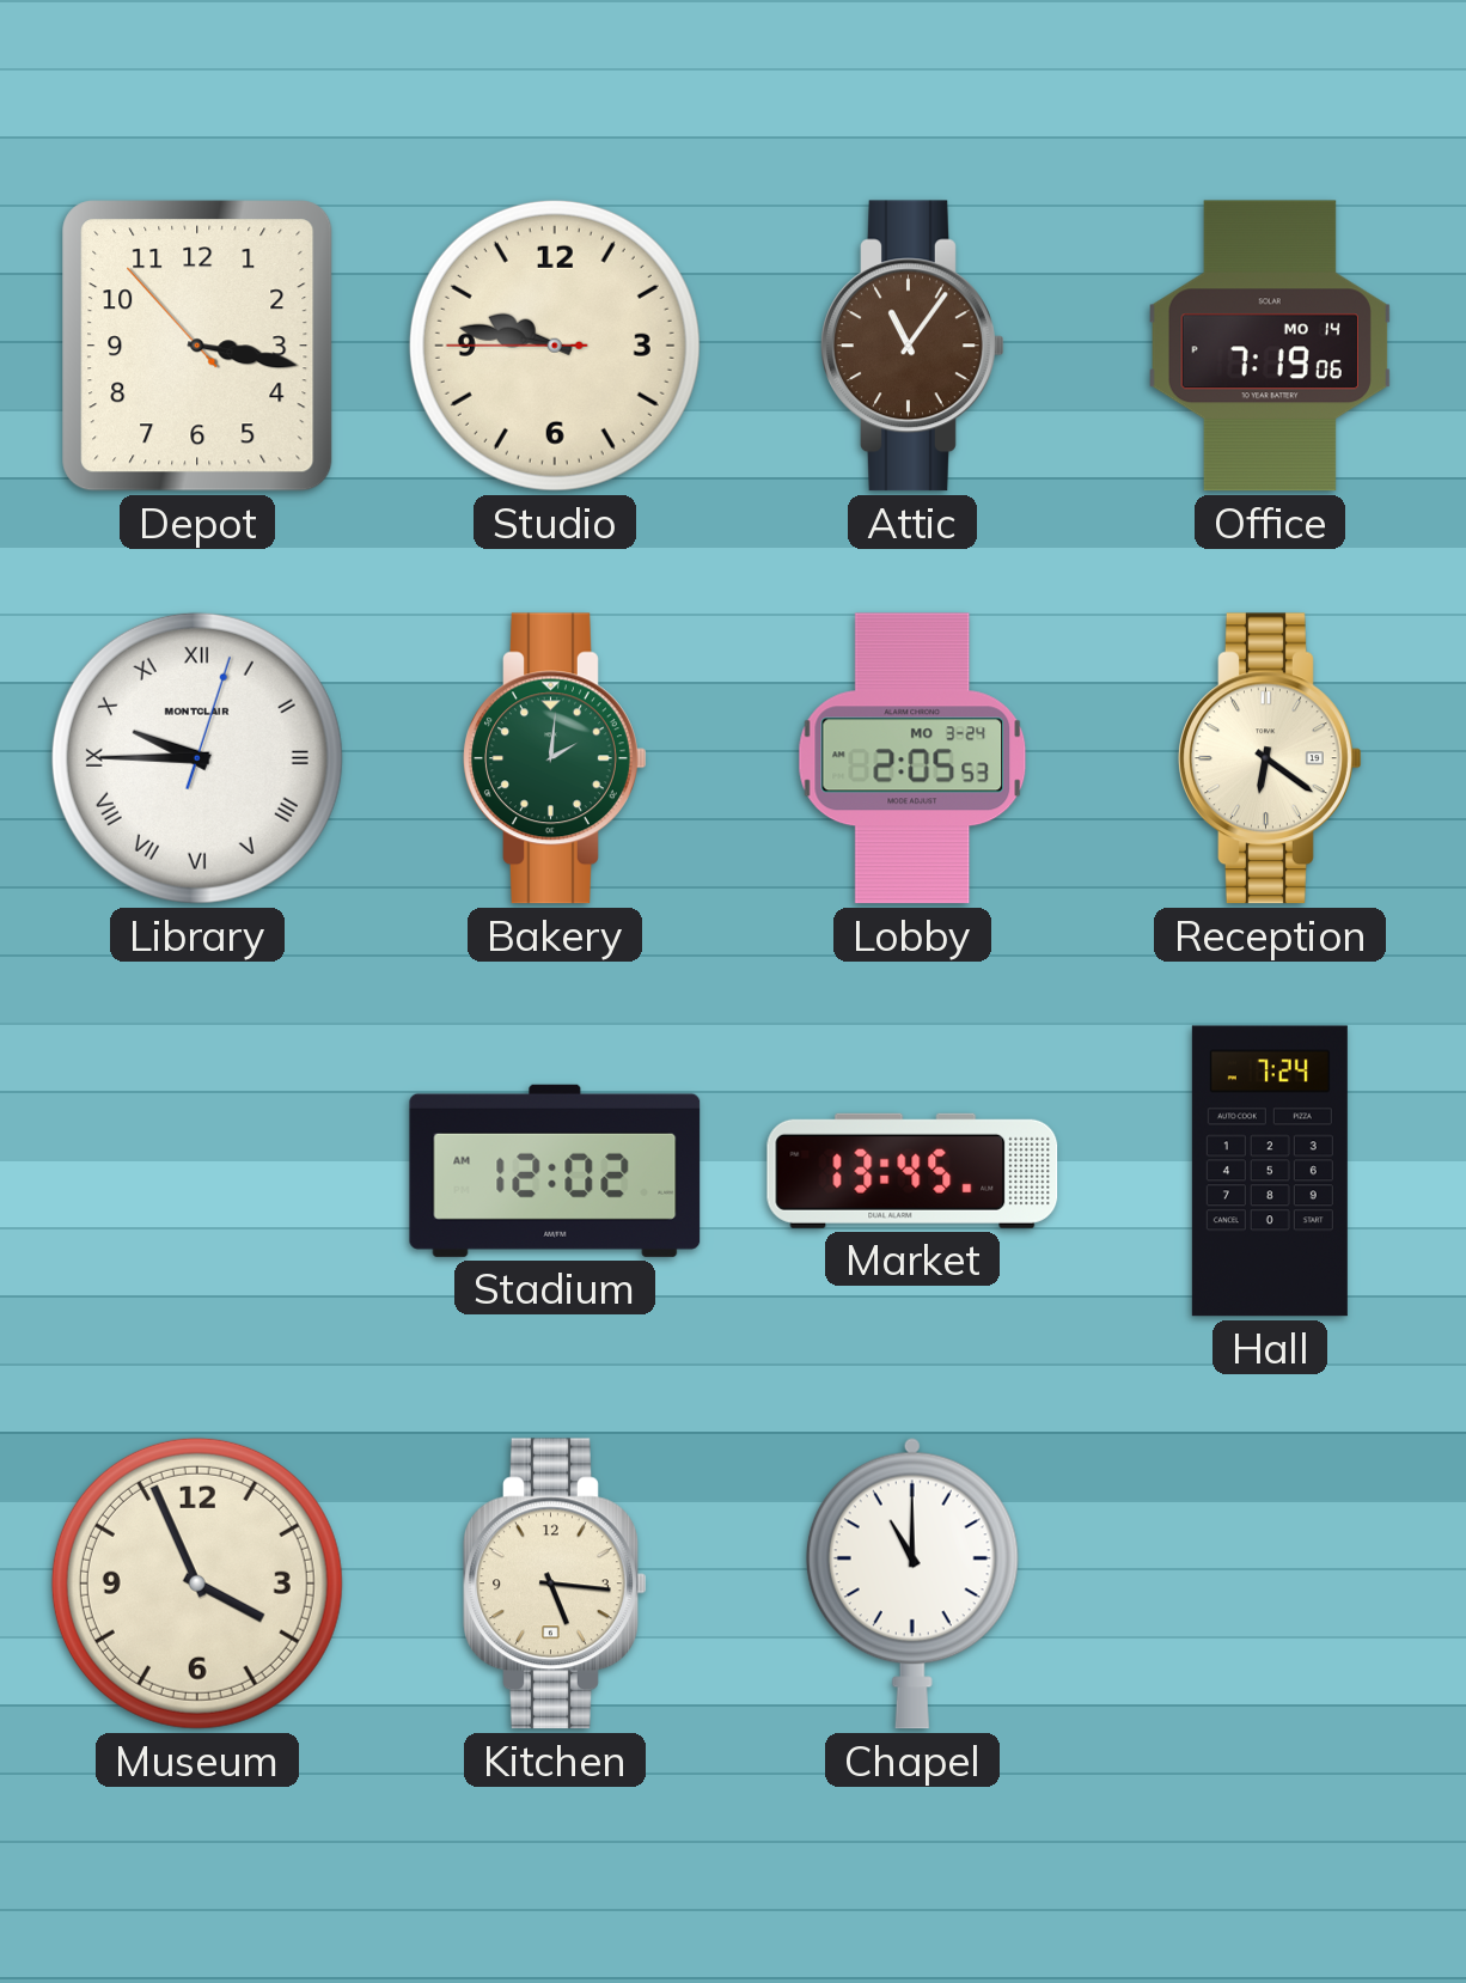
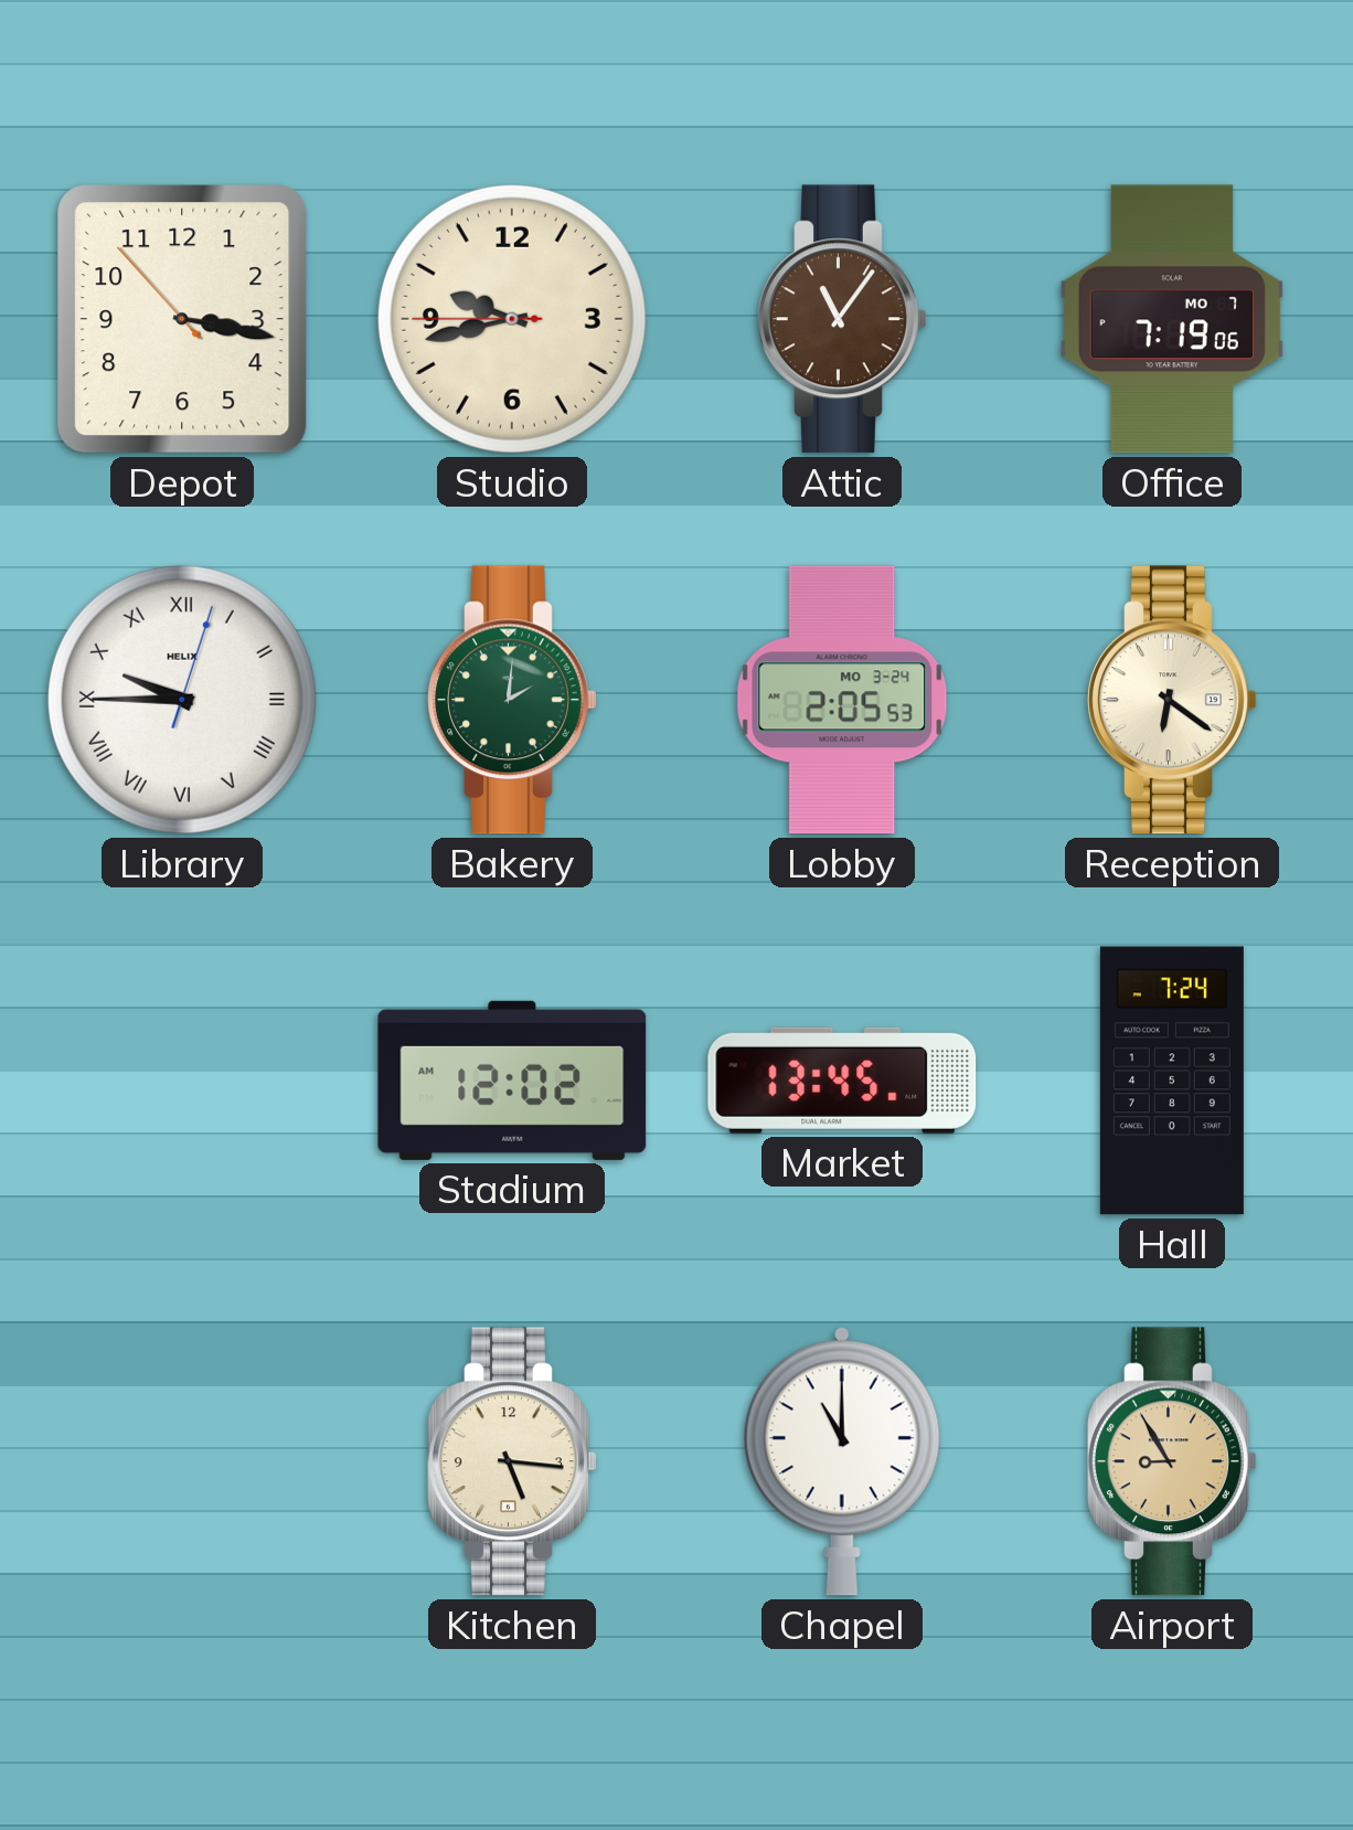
Studio: 9:46 -> 9:42 (512, 319)
Office date: MO 14 -> MO 7 (1172, 319)
Library brand: MONTCLAIR -> HELIX (182, 700)
Museum: 3:56 -> none (197, 1584)
Airport: none -> 8:55 (1172, 1461)
